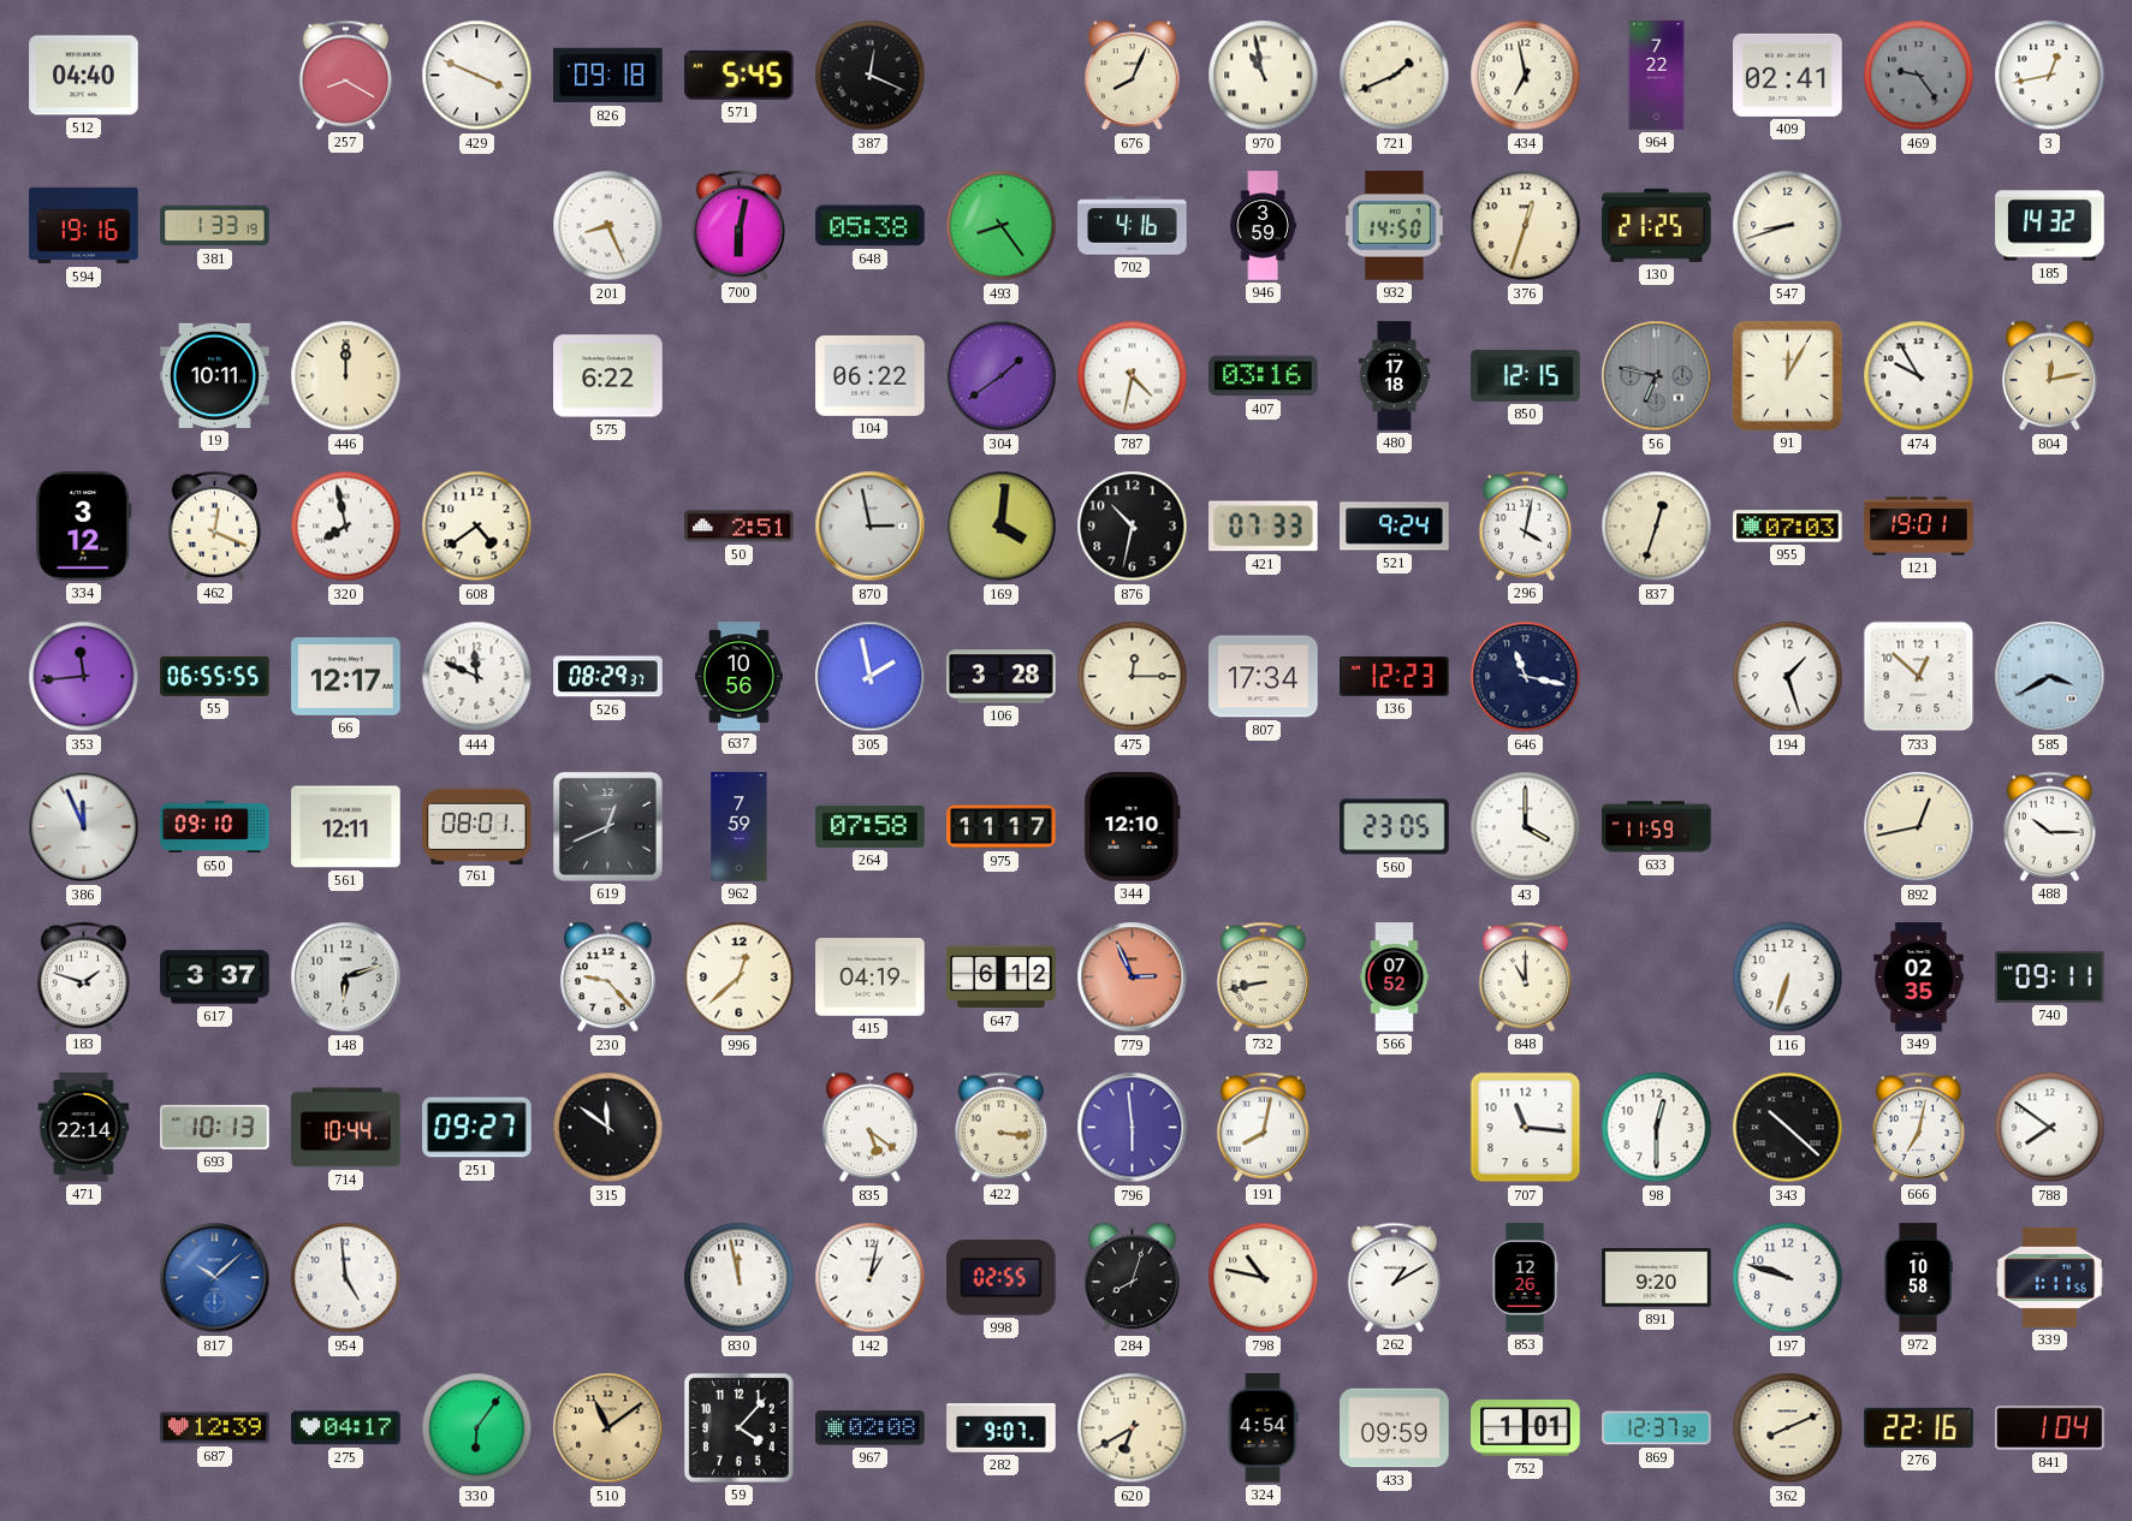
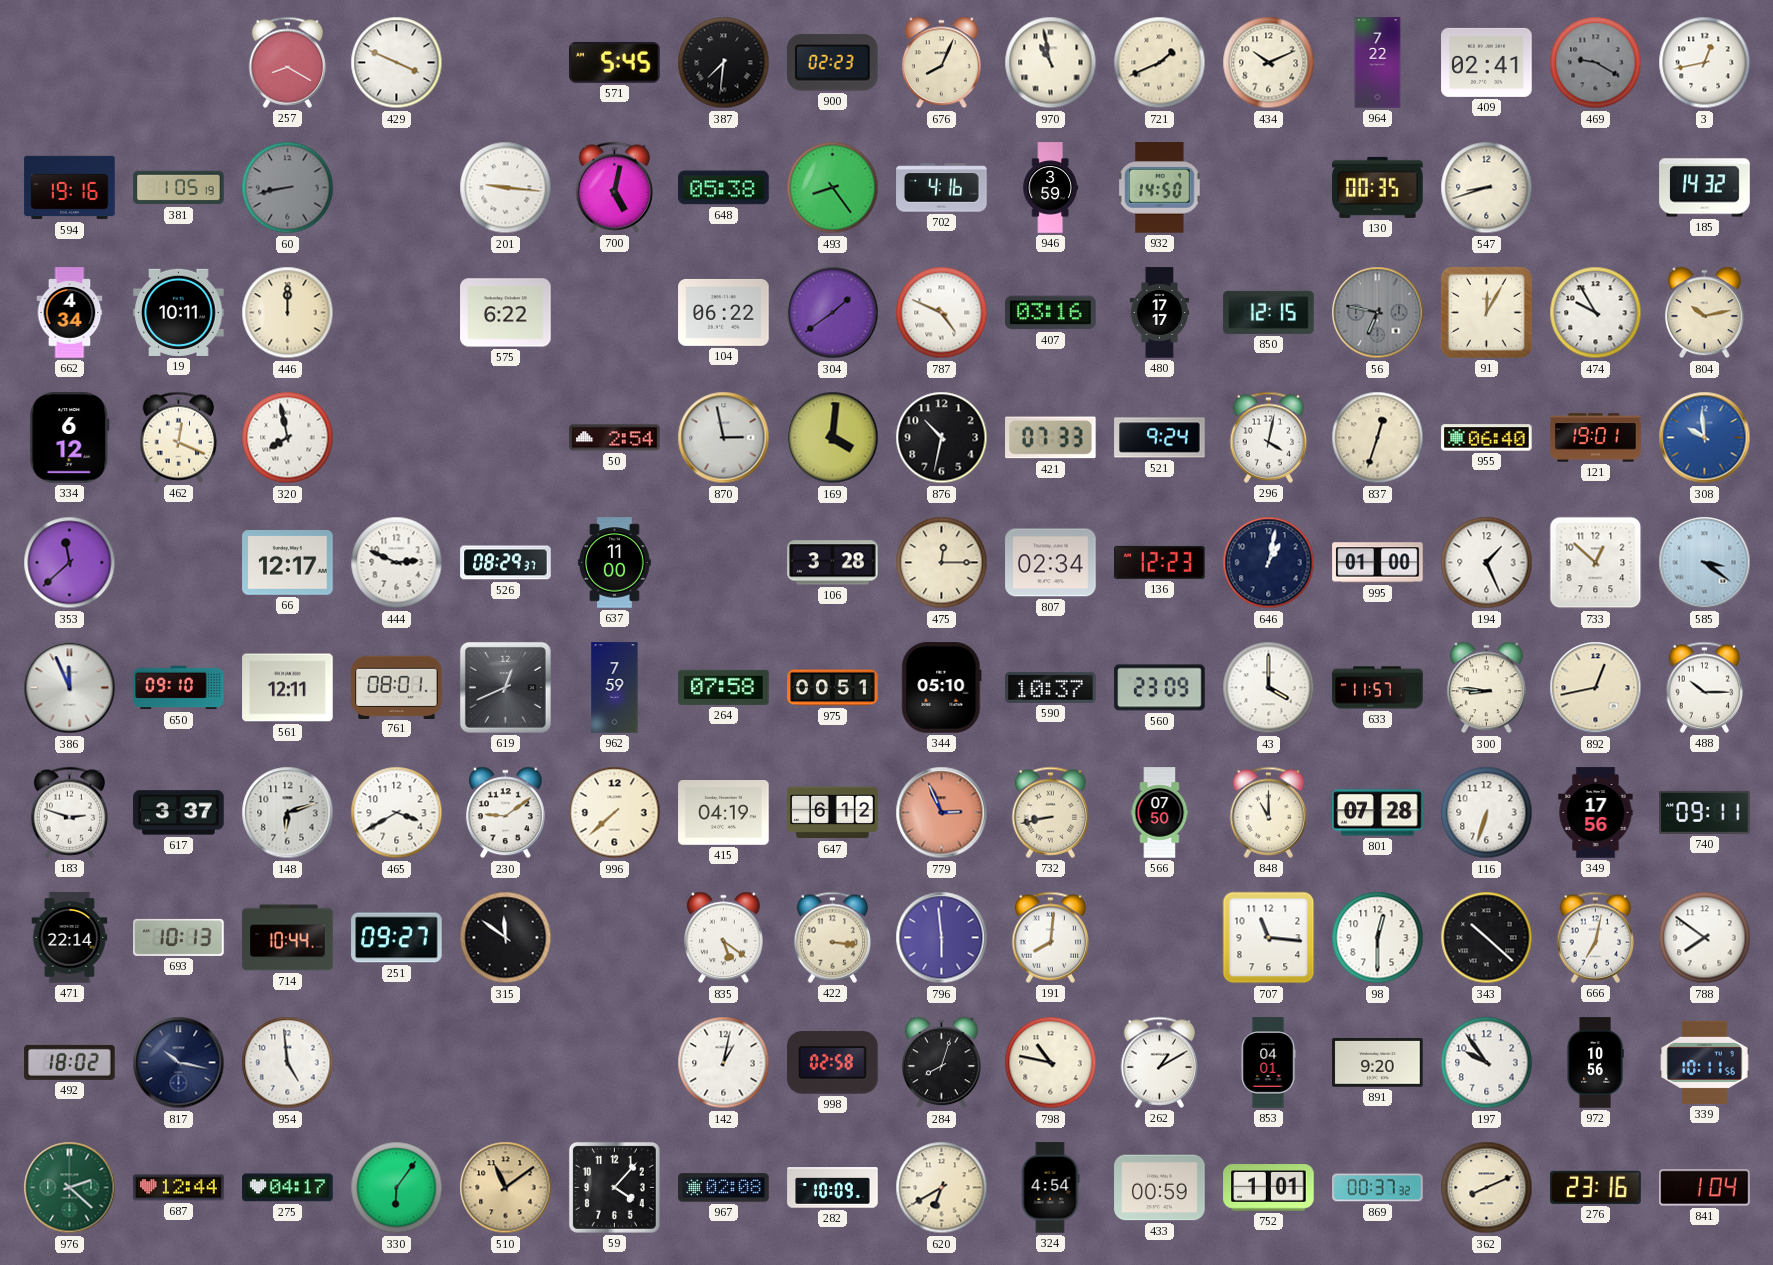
512: 04:40 -> none (84, 76)
826: 09:18 -> none (608, 76)
387: 12:19 -> 7:31 (724, 63)
900: none -> 02:23 (833, 63)
434: 6:58 -> 10:11 (1269, 63)
469: 9:24 -> 9:20 (1596, 63)
381: 1:33 -> 1:05 (179, 188)
60: none -> 8:43 (288, 188)
201: 8:26 -> 9:16 (506, 188)
700: 6:02 -> 5:02 (615, 187)
376: 12:33 -> none (1526, 226)
130: 21:25 -> 00:35 (1378, 187)
662: none -> 4:34 (70, 313)
787: 4:32 -> 4:49 (942, 313)
480: 17:18 -> 17:17 (1160, 313)
804: 12:13 -> 10:13 (1704, 313)
334: 3:12 -> 6:12 (70, 438)
608: 4:39 -> none (477, 527)
50: 2:51 -> 2:54 (615, 438)
955: 07:03 -> 06:40 (1487, 438)
308: none -> 9:59 (1705, 438)
353: 11:44 -> 11:38 (70, 563)
55: 06:55 -> none (215, 676)
444: 11:49 -> 2:49 (397, 563)
637: 10:56 -> 11:00 (615, 563)
305: 1:58 -> none (871, 677)
807: 17:34 -> 02:34 (1051, 563)
646: 11:17 -> 1:02 (1269, 563)
995: none -> 01:00 (1378, 563)
194: 1:27 -> 1:26 (1487, 563)
585: 3:40 -> 3:21 (1705, 563)
975: 11:17 -> 00:51 (833, 688)
344: 12:10 -> 05:10 (942, 688)
590: none -> 10:37 (1051, 687)
560: 23:05 -> 23:09 (1160, 688)
633: 11:59 -> 11:57 (1378, 688)
300: none -> 8:46 (1486, 688)
183: 1:48 -> 2:48 (70, 812)
465: none -> 3:40 (397, 813)
230: 9:23 -> 9:09 (505, 813)
996: 12:38 -> 7:38 (615, 813)
566: 07:52 -> 07:50 (1160, 813)
801: none -> 07:28 (1378, 813)
349: 02:35 -> 17:56 (1596, 813)
191: 8:02 -> 8:01 (1051, 937)
492: none -> 18:02 (70, 1062)
817: 10:08 -> 10:17 (179, 1063)
817 dial: blue -> navy (179, 1063)
830: 11:58 -> none (740, 1278)
998: 02:55 -> 02:58 (833, 1063)
853: 12:26 -> 04:01 (1268, 1063)
197: 9:48 -> 9:54 (1487, 1063)
972: 10:58 -> 10:56 (1595, 1063)
339: 1:11 -> 10:11 (1705, 1062)
976: none -> 2:22 (70, 1188)
687: 12:39 -> 12:44 (179, 1188)
282: 9:07 -> 10:09 (833, 1188)
433: 09:59 -> 00:59 (1160, 1188)
869: 12:37 -> 00:37 (1378, 1188)
276: 22:16 -> 23:16 (1596, 1187)
